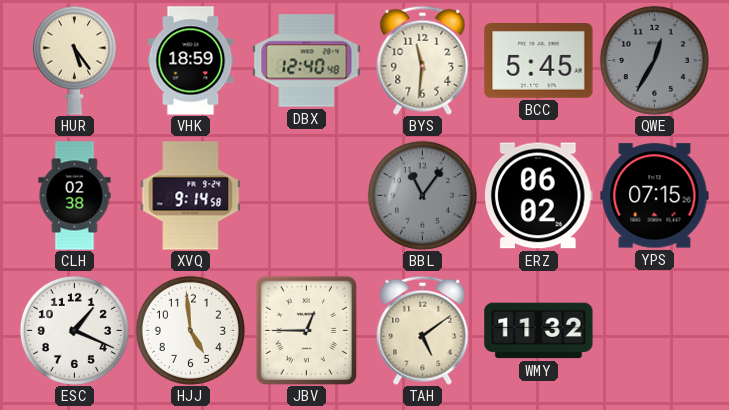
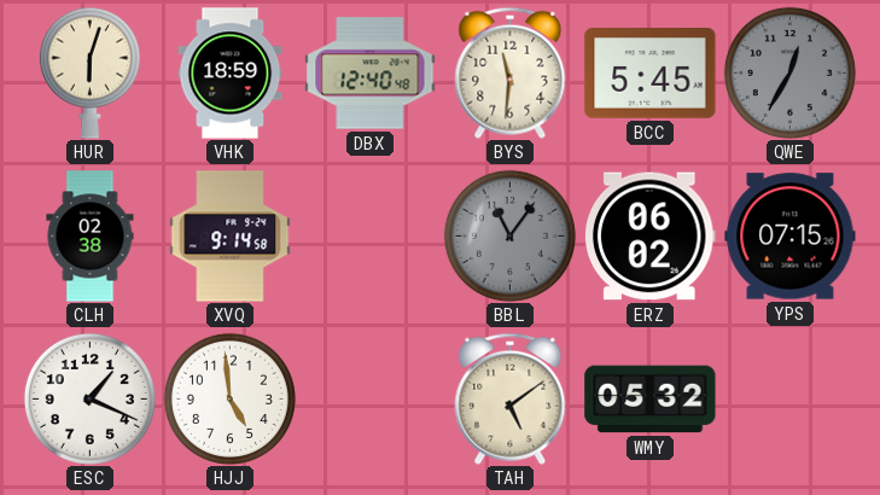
HUR: 5:24 -> 6:03 (89, 72)
JBV: 12:45 -> none (306, 330)
WMY: 11:32 -> 05:32 (651, 400)
